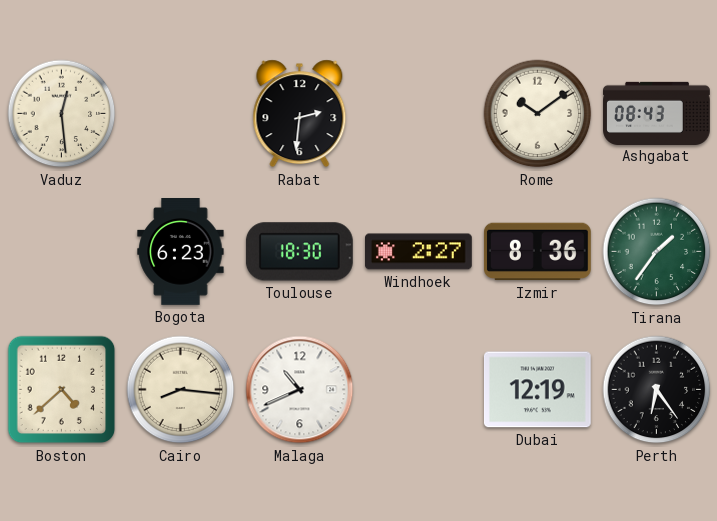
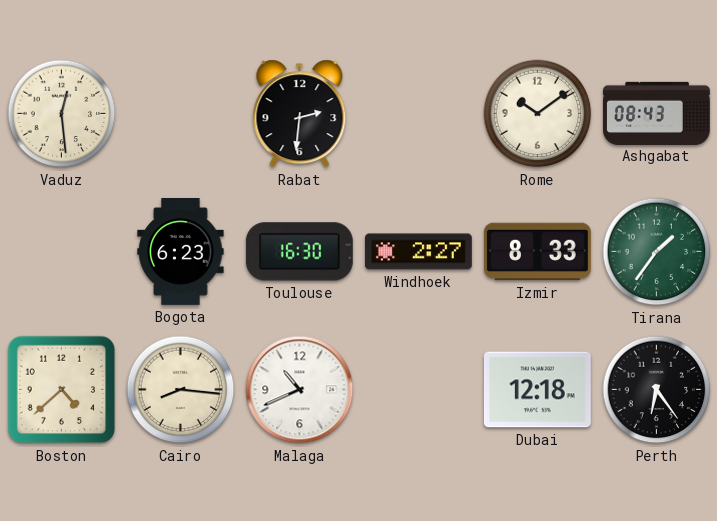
Toulouse: 18:30 -> 16:30 (299, 252)
Izmir: 8:36 -> 8:33 (537, 252)
Dubai: 12:19 -> 12:18 (537, 390)
